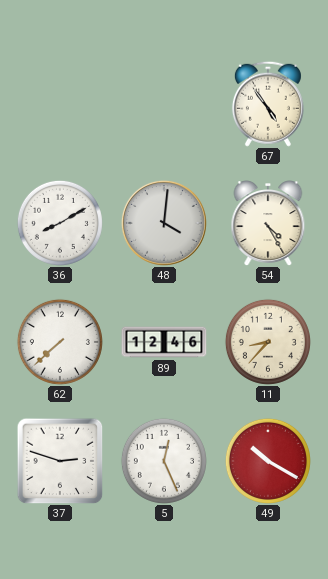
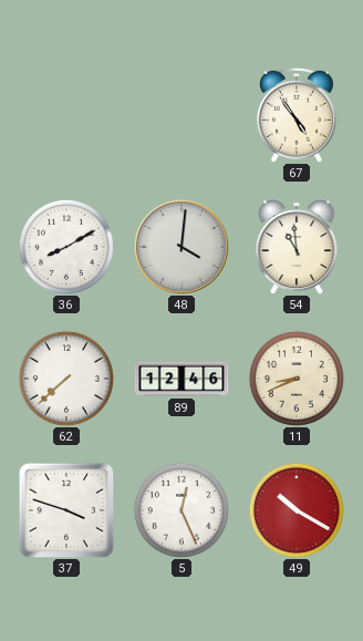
54: 4:25 -> 10:59 (297, 247)
11: 8:37 -> 8:41 (297, 379)
37: 2:48 -> 3:48 (66, 510)
